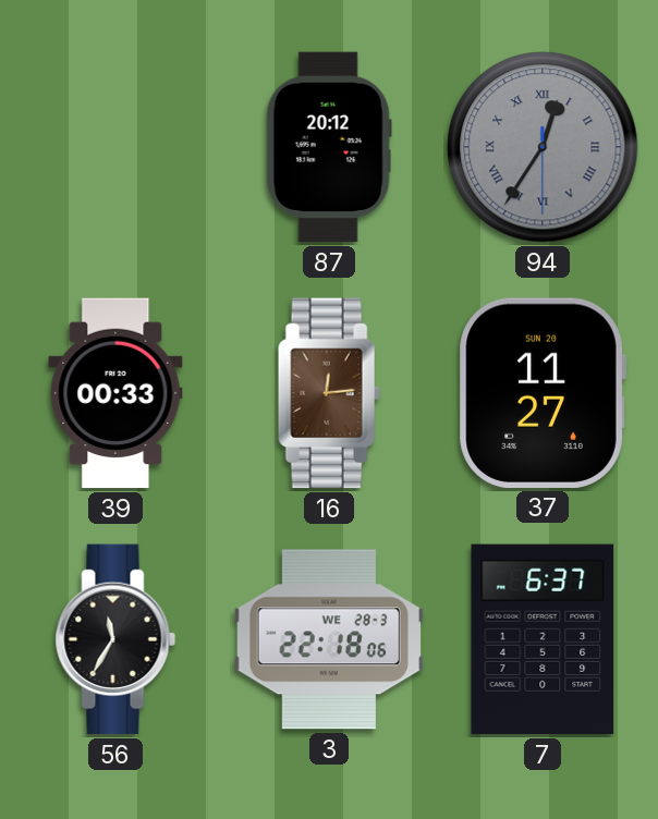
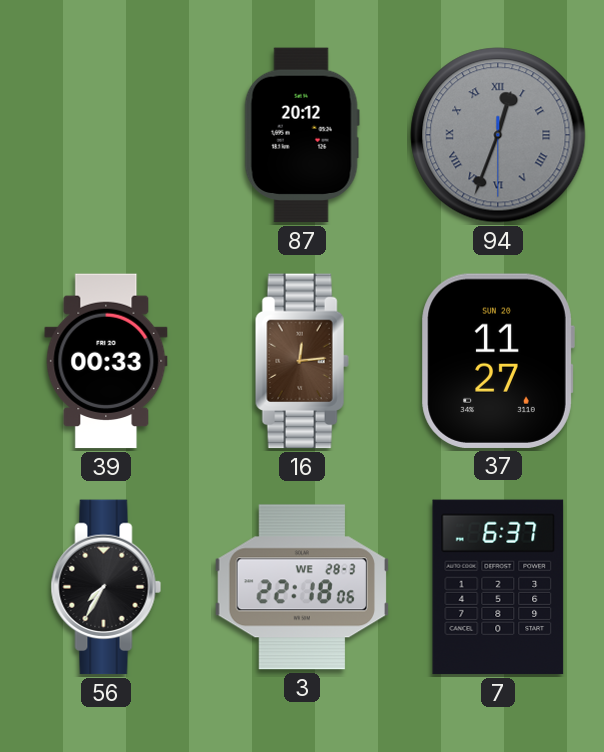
94: 12:35 -> 12:33 (498, 135)
56: 11:35 -> 7:35 (106, 587)
